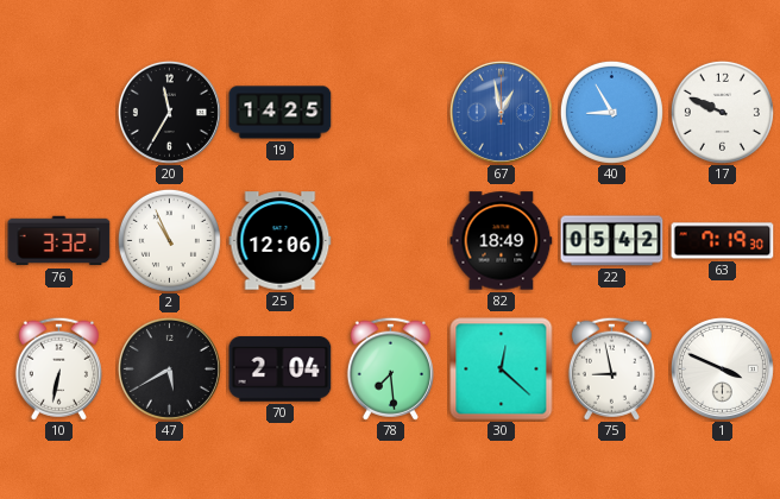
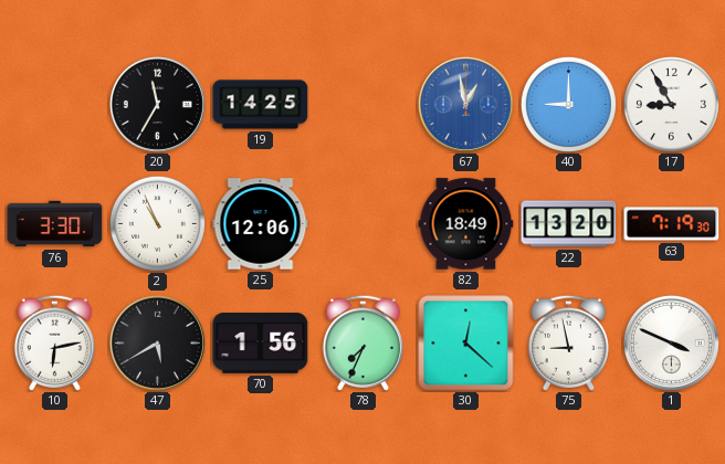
40: 8:55 -> 9:00 (568, 104)
17: 9:49 -> 8:55 (671, 104)
76: 3:32 -> 3:30 (55, 224)
22: 05:42 -> 13:20 (569, 224)
10: 6:32 -> 6:13 (54, 342)
70: 2:04 -> 1:56 (261, 344)
78: 7:29 -> 7:34 (362, 342)
